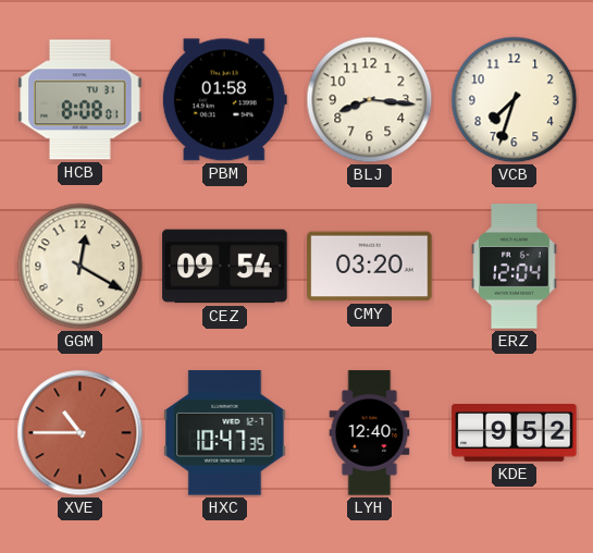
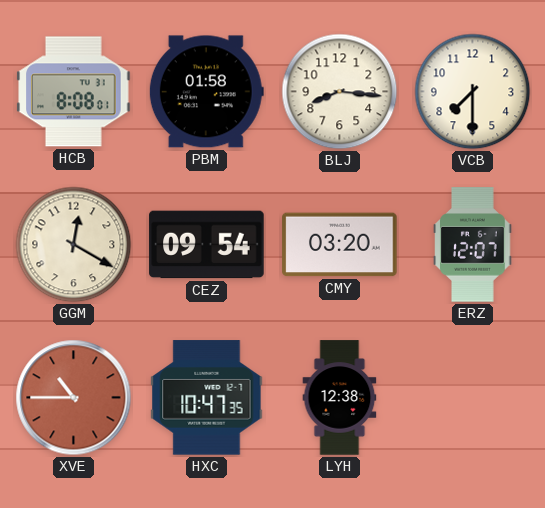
VCB: 7:33 -> 7:30 (473, 92)
ERZ: 12:04 -> 12:07 (473, 245)
LYH: 12:40 -> 12:38 (340, 398)
KDE: 9:52 -> none (515, 433)
